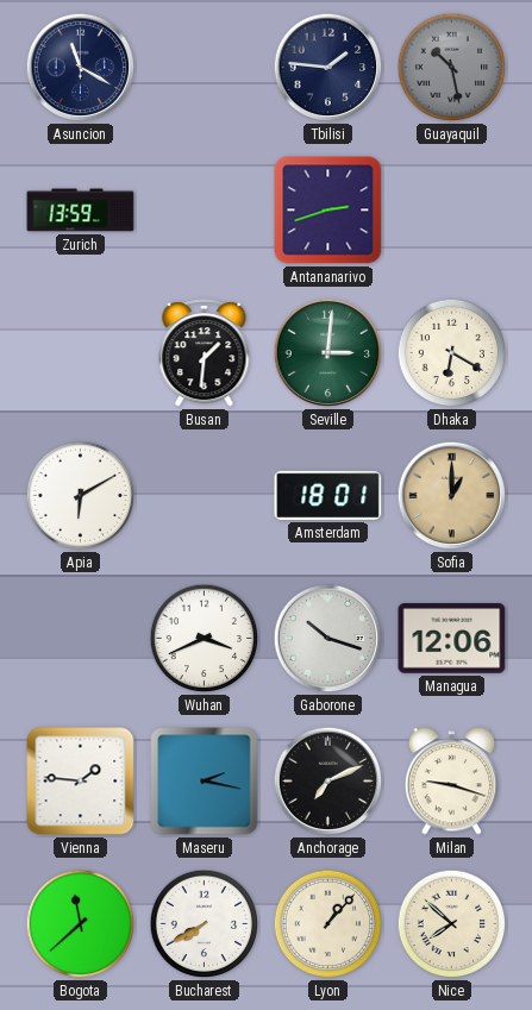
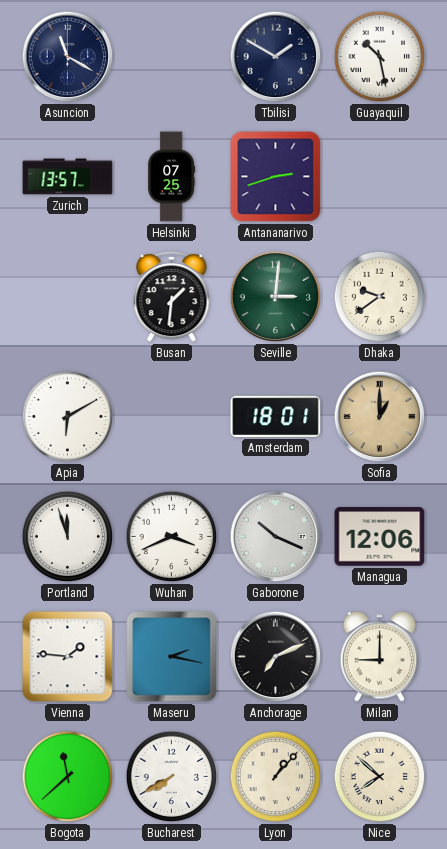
Tbilisi: 1:46 -> 1:50 (276, 57)
Guayaquil dial: grey -> white (380, 57)
Zurich: 13:59 -> 13:57 (68, 177)
Helsinki: none -> 07:25 (172, 177)
Dhaka: 6:20 -> 9:39 (380, 297)
Portland: none -> 11:57 (68, 537)
Gaborone: 10:18 -> 10:19 (276, 537)
Milan: 9:18 -> 9:00 (380, 657)
